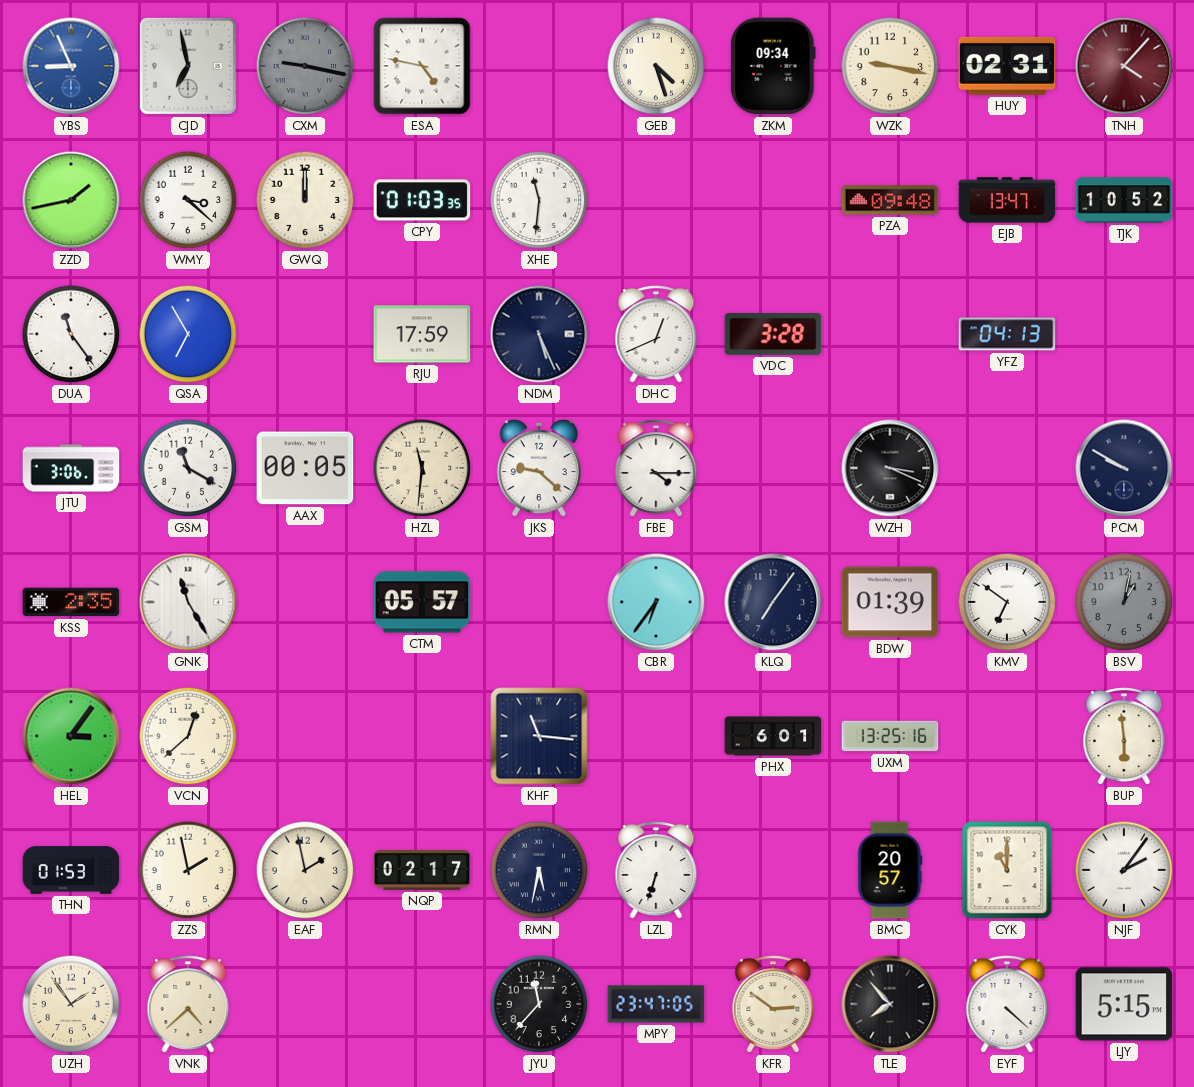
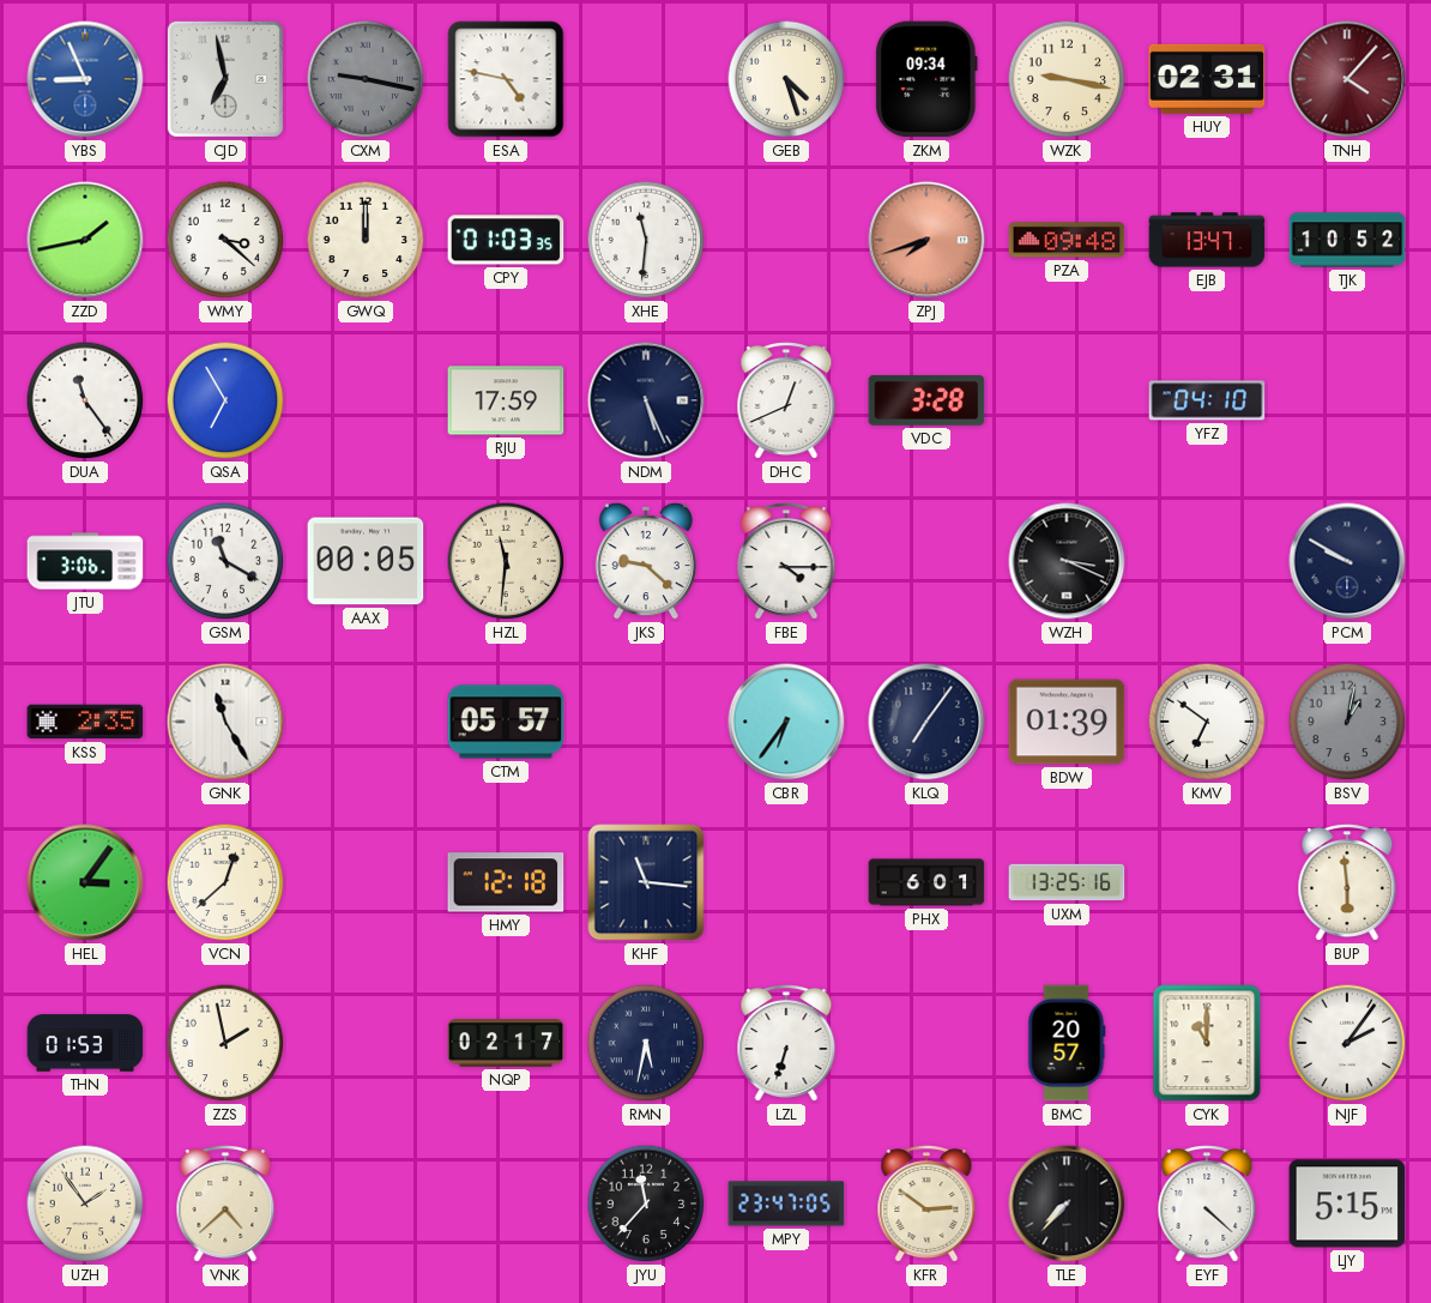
ZPJ: none -> 7:42 (926, 240)
YFZ: 04:13 -> 04:10 (1207, 400)
HMY: none -> 12:18 (506, 882)
EAF: 1:58 -> none (305, 870)
TLE: 7:53 -> 7:37 (1067, 1204)
